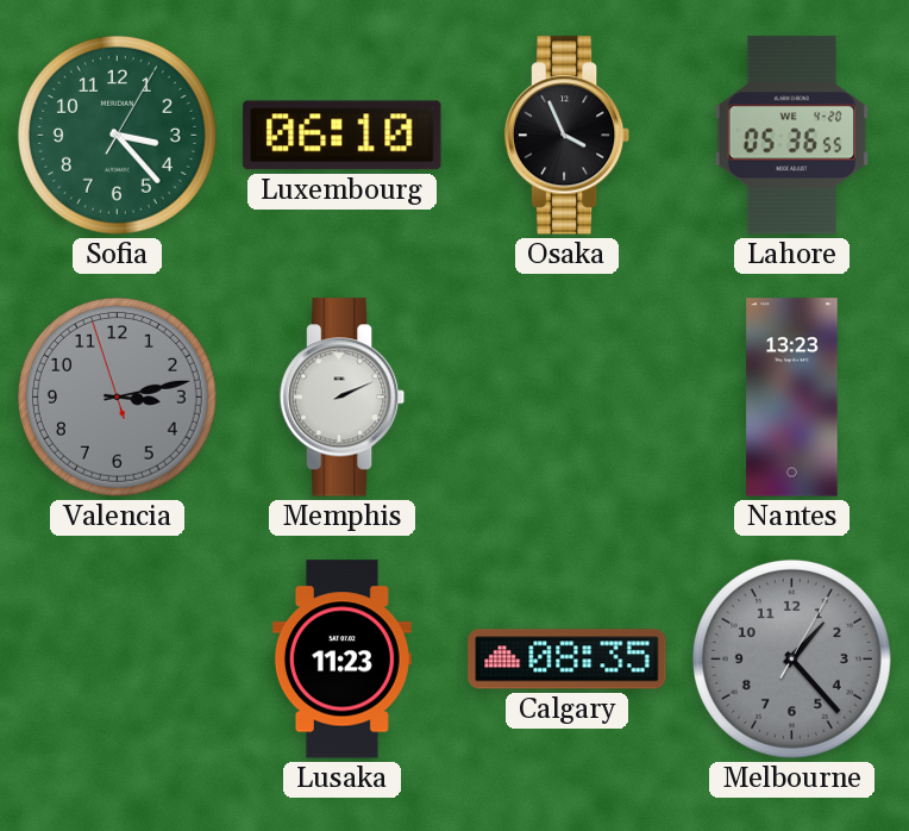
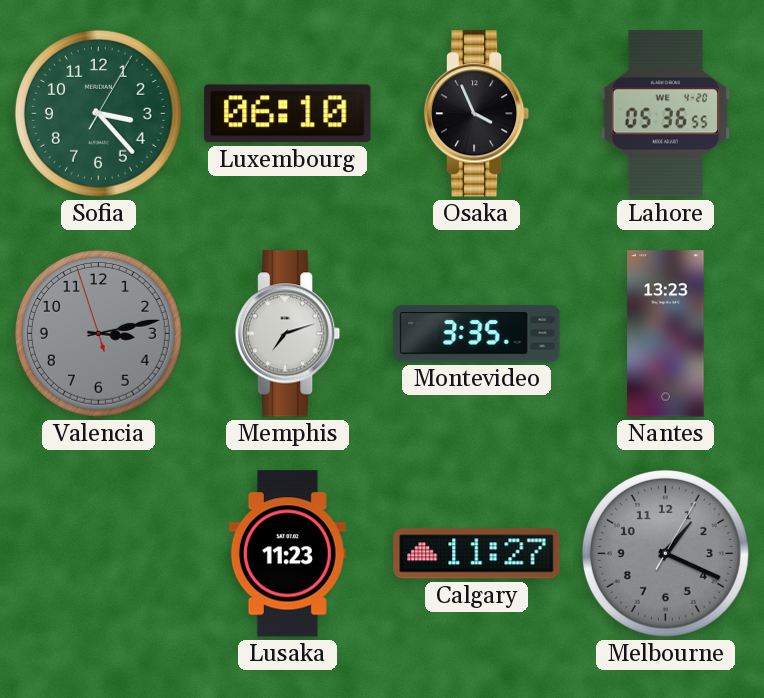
Memphis: 2:11 -> 7:12 (288, 334)
Montevideo: none -> 3:35 (477, 334)
Calgary: 08:35 -> 11:27 (477, 554)
Melbourne: 1:23 -> 1:19 (665, 553)
